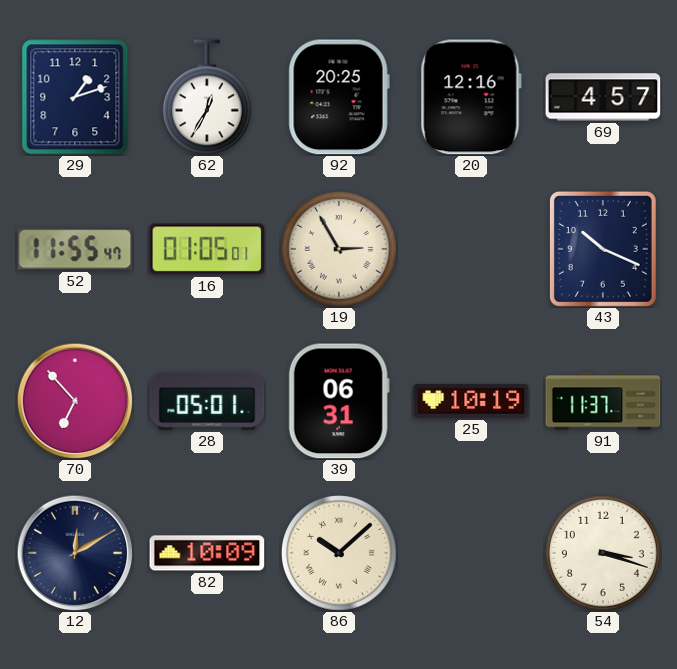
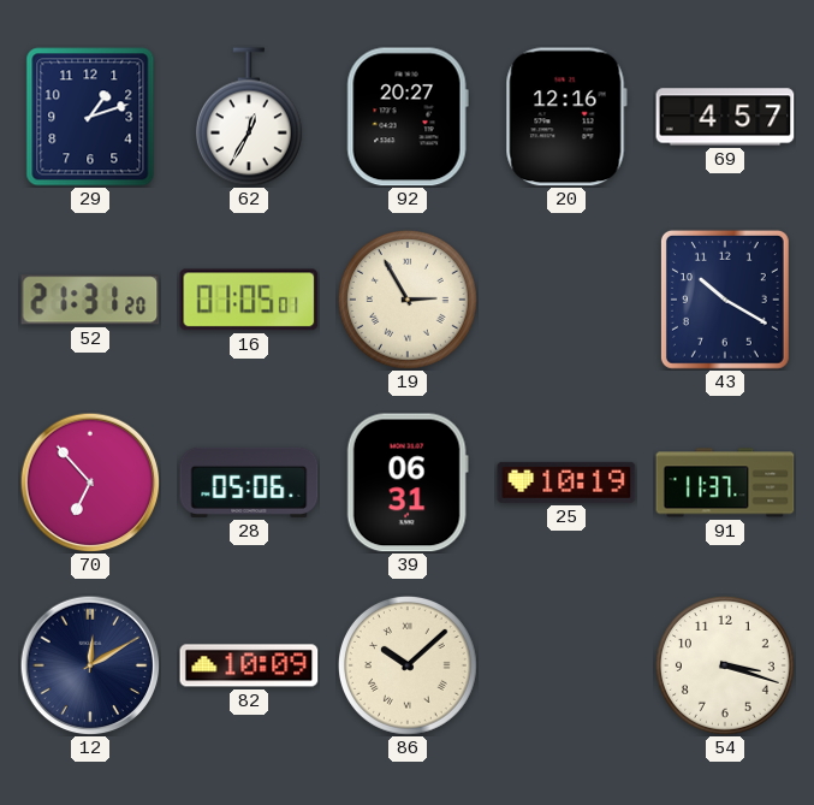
92: 20:25 -> 20:27 (408, 117)
52: 11:55 -> 21:31 (90, 300)
43: 10:19 -> 10:20 (725, 300)
28: 05:01 -> 05:06 (249, 483)
